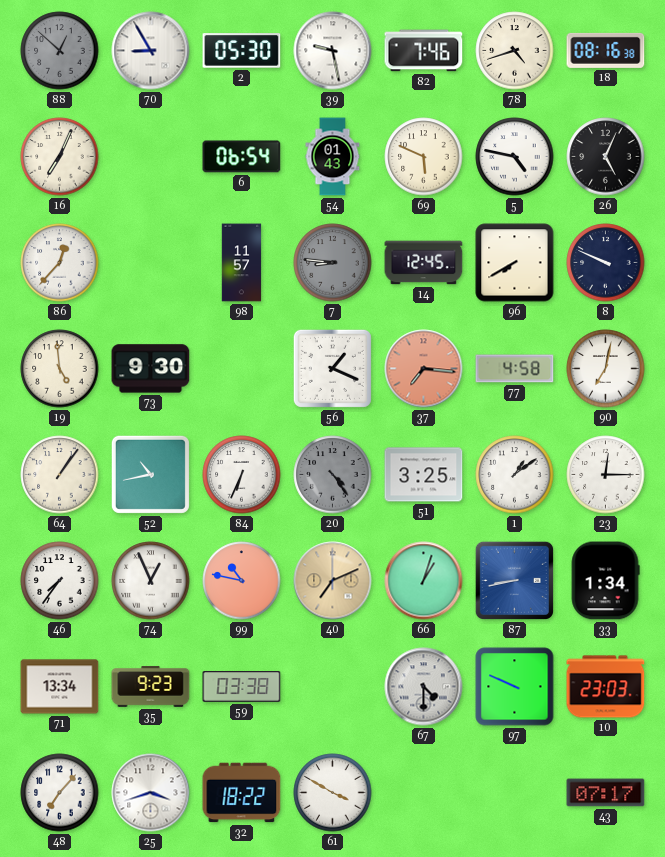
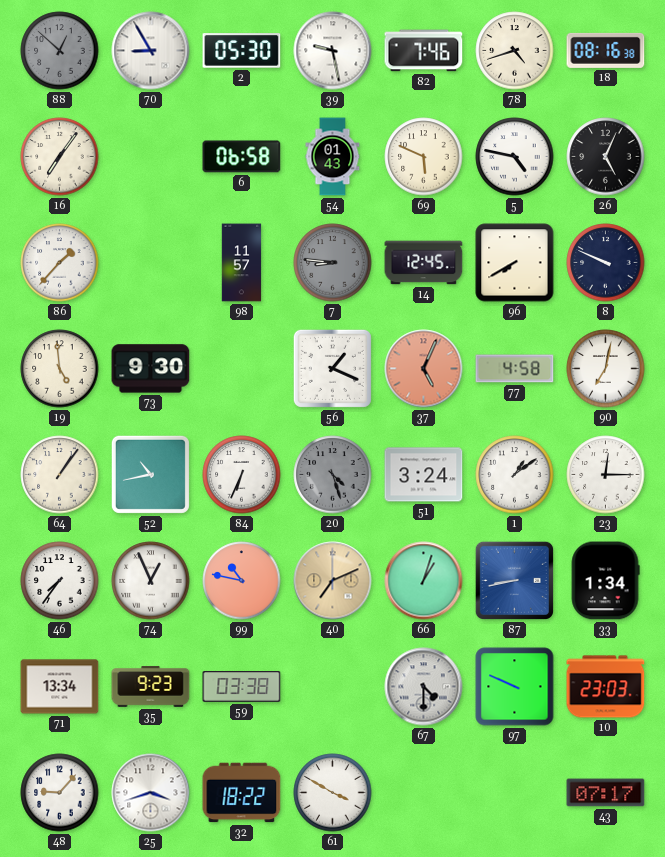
16: 7:04 -> 7:06 (60, 157)
6: 06:54 -> 06:58 (242, 157)
86: 12:37 -> 1:37 (60, 263)
37: 7:16 -> 5:04 (424, 369)
20: 4:24 -> 4:27 (333, 475)
51: 3:25 -> 3:24 (424, 475)
48: 7:07 -> 9:07 (60, 793)
